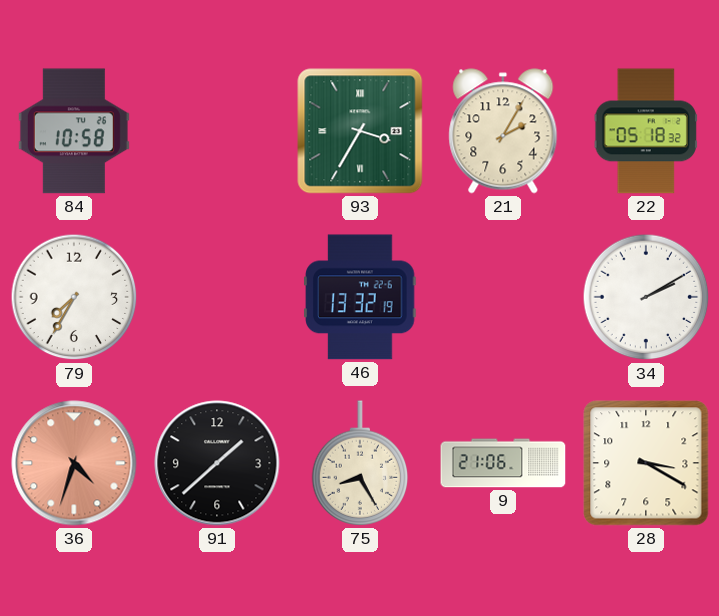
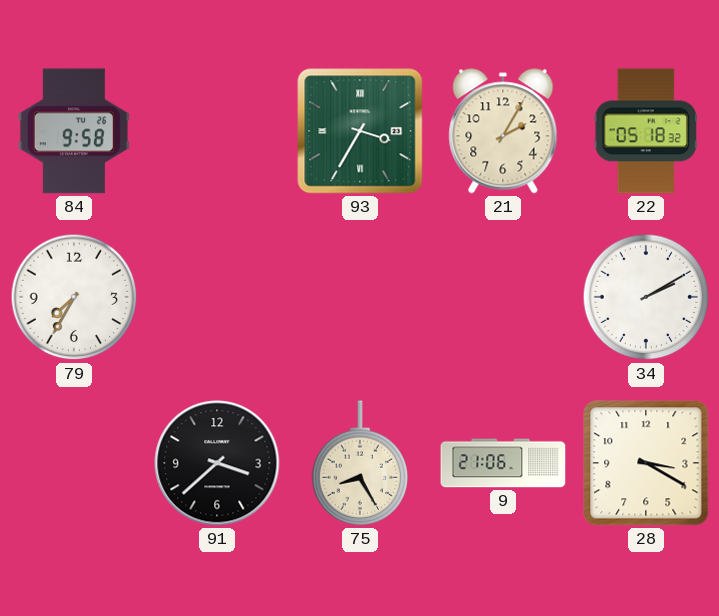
84: 10:58 -> 9:58 (74, 131)
46: 13:32 -> none (360, 297)
36: 4:33 -> none (74, 463)
91: 1:38 -> 3:38 (217, 463)
